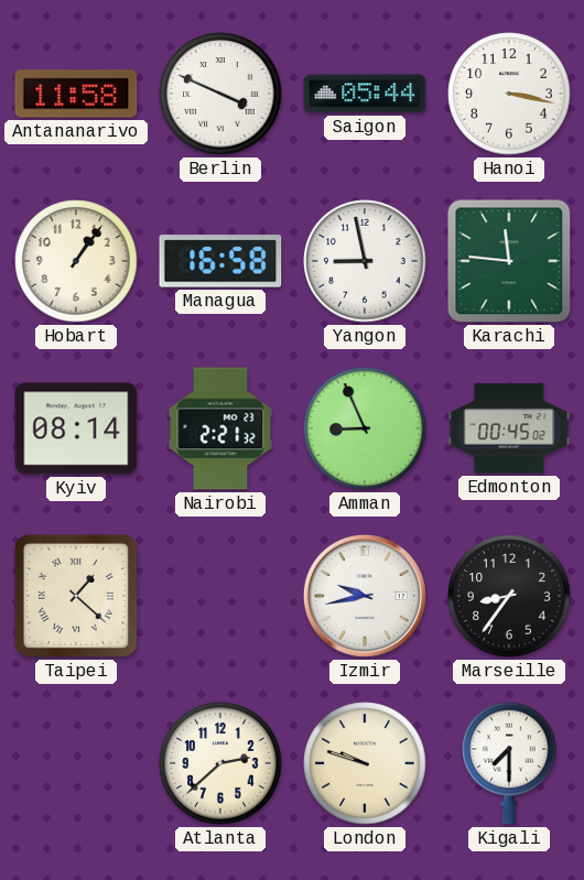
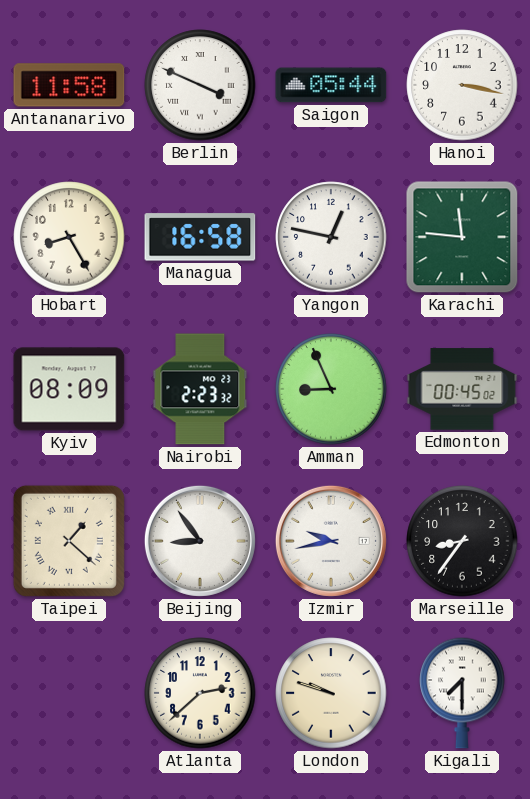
Hobart: 1:06 -> 8:25 (69, 237)
Yangon: 8:58 -> 12:47 (331, 237)
Kyiv: 08:14 -> 08:09 (69, 389)
Nairobi: 2:21 -> 2:23 (200, 389)
Beijing: none -> 8:54 (200, 541)
